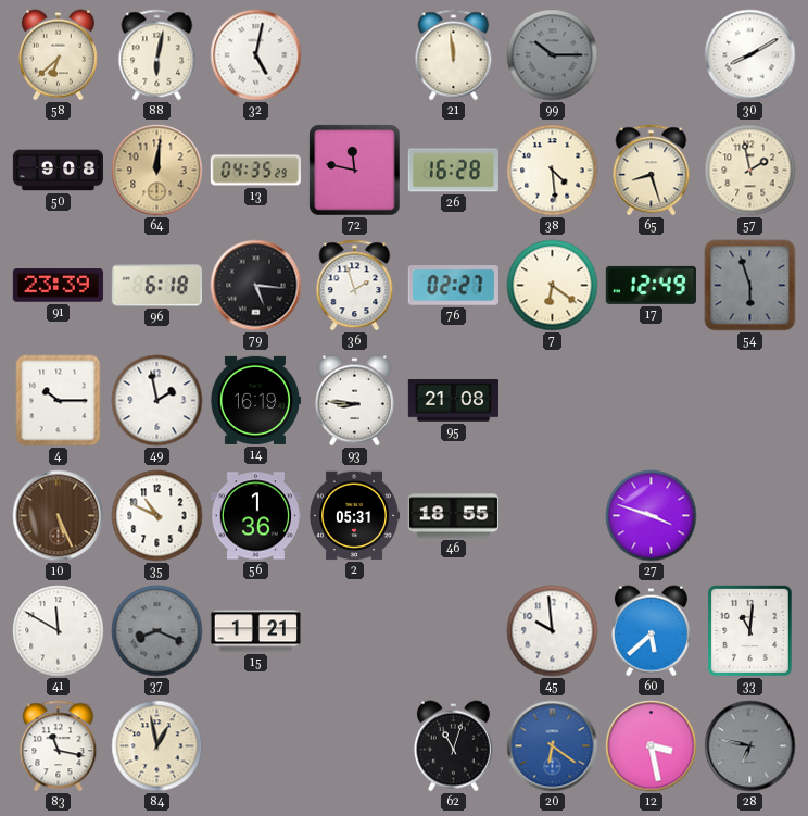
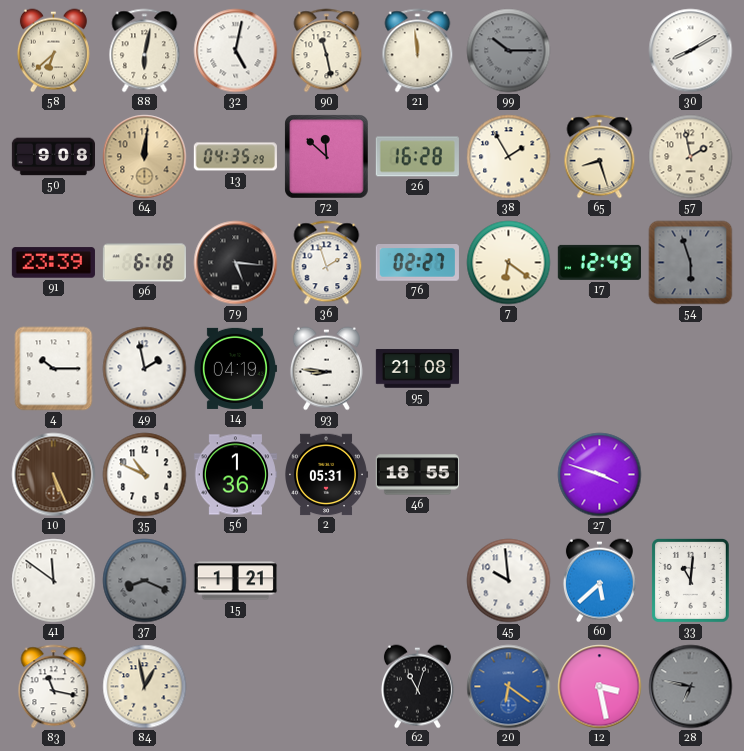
90: none -> 11:28 (327, 51)
72: 11:47 -> 11:52 (327, 157)
38: 4:29 -> 1:55 (509, 157)
14: 16:19 -> 04:19 (235, 368)
41: 11:50 -> 11:51 (54, 581)
